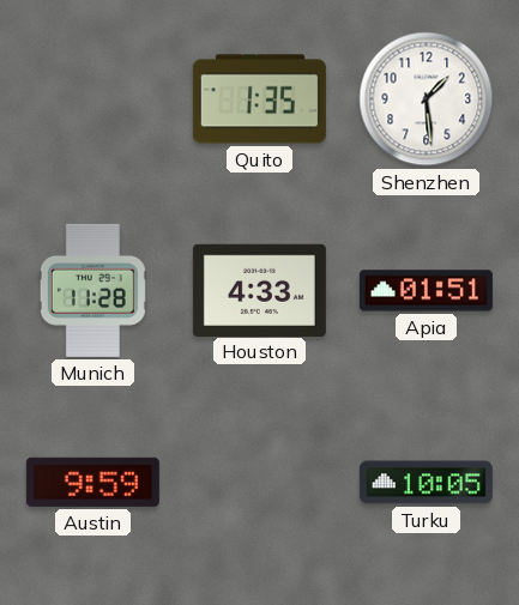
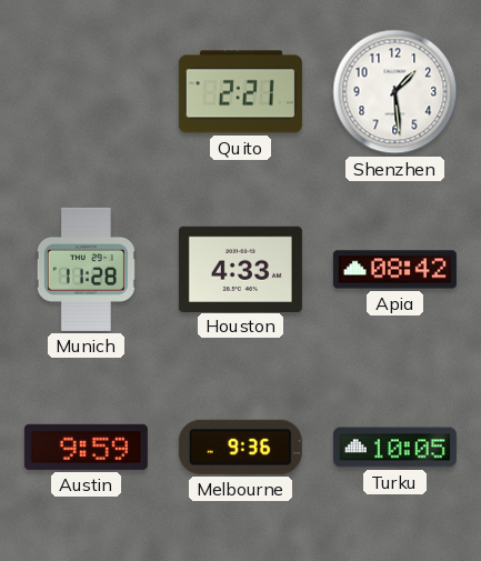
Quito: 1:35 -> 2:21 (240, 92)
Apia: 01:51 -> 08:42 (394, 270)
Melbourne: none -> 9:36 (240, 447)
